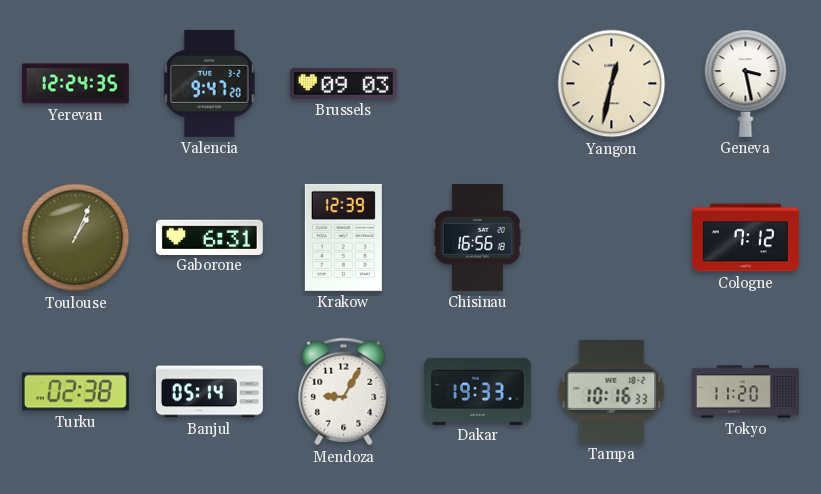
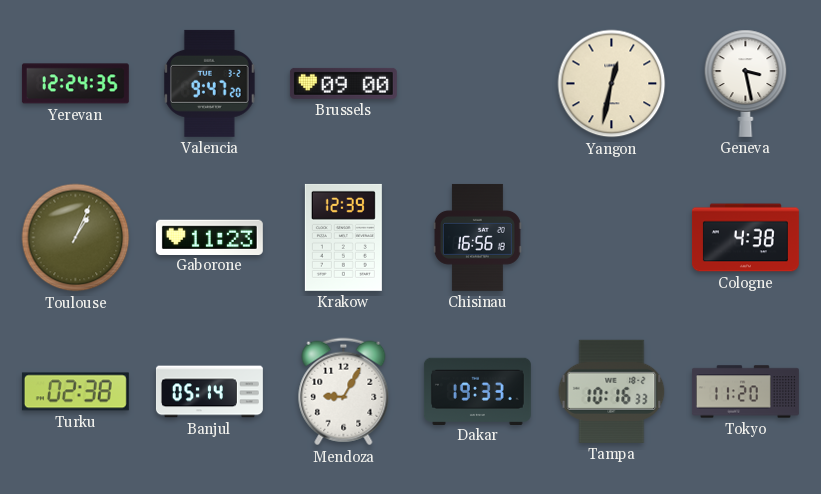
Brussels: 09:03 -> 09:00 (343, 83)
Gaborone: 6:31 -> 11:23 (209, 237)
Cologne: 7:12 -> 4:38 (745, 238)
